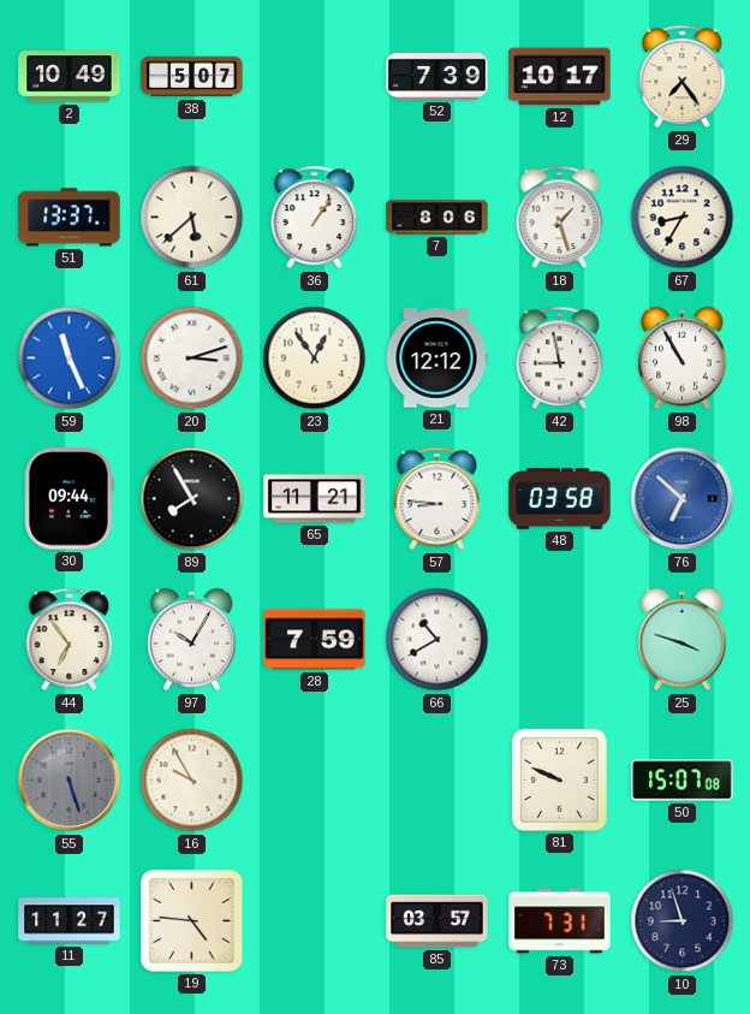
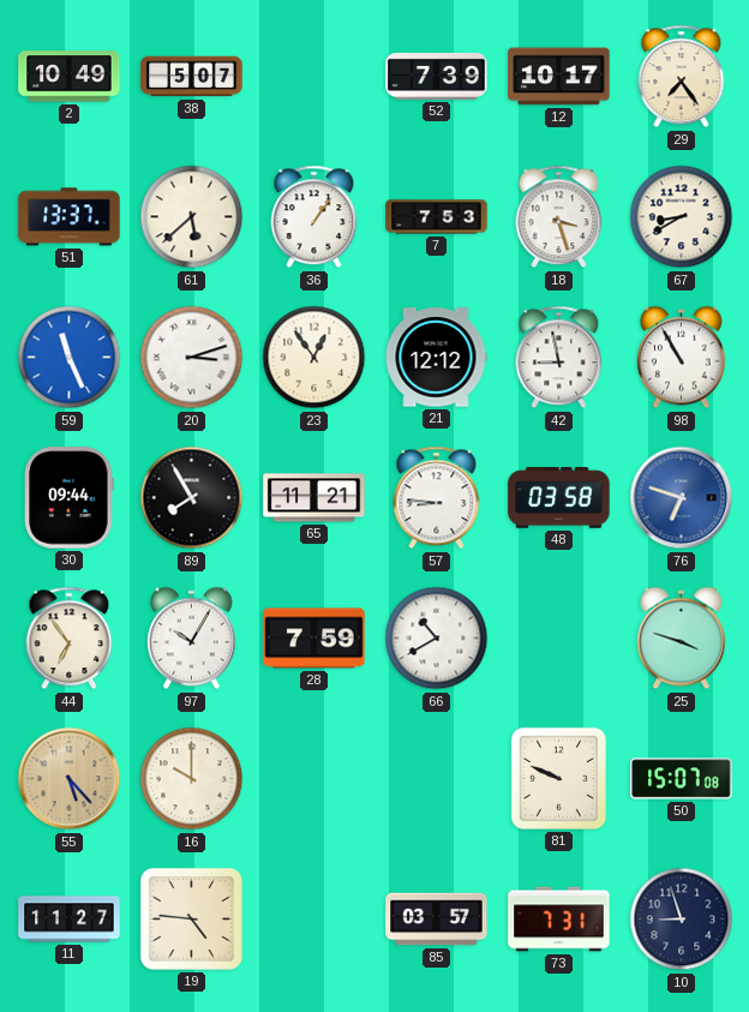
7: 8:06 -> 7:53 (437, 217)
18: 1:27 -> 3:27 (559, 217)
67: 8:35 -> 8:40 (682, 217)
76: 6:52 -> 6:48 (682, 498)
55: 5:27 -> 5:23 (70, 779)
55 dial: grey -> champagne (70, 779)
16: 9:55 -> 10:00 (192, 779)
